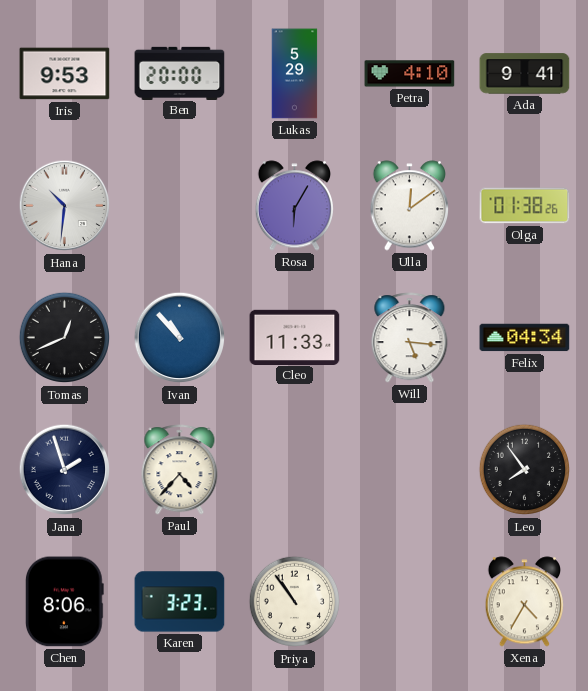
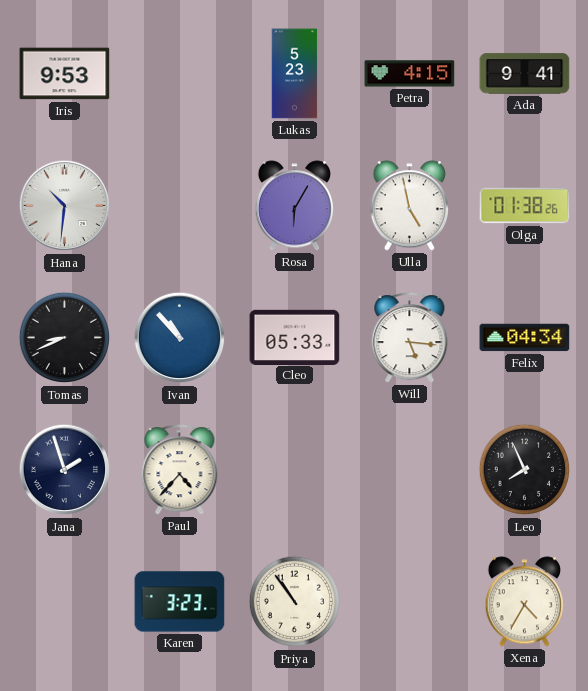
Ben: 20:00 -> none (180, 73)
Lukas: 5:29 -> 5:23 (295, 74)
Petra: 4:10 -> 4:15 (410, 74)
Ulla: 12:09 -> 4:58 (410, 206)
Tomas: 12:41 -> 8:41 (65, 338)
Cleo: 11:33 -> 05:33 (295, 337)
Leo: 7:54 -> 7:56 (525, 470)
Chen: 8:06 -> none (65, 602)
